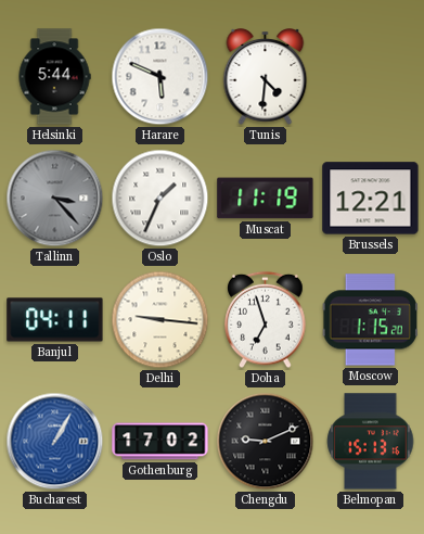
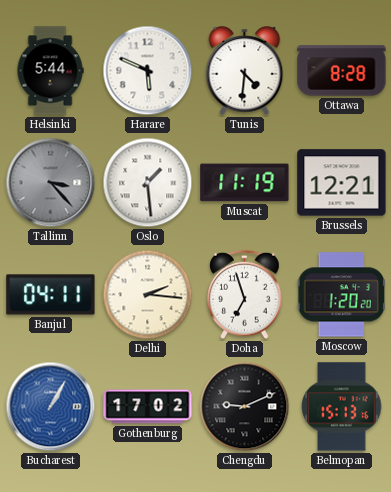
Ottawa: none -> 8:28 (342, 71)
Oslo: 1:34 -> 1:29 (148, 183)
Delhi: 9:16 -> 2:16 (148, 295)
Moscow: 1:15 -> 1:20 (341, 295)
